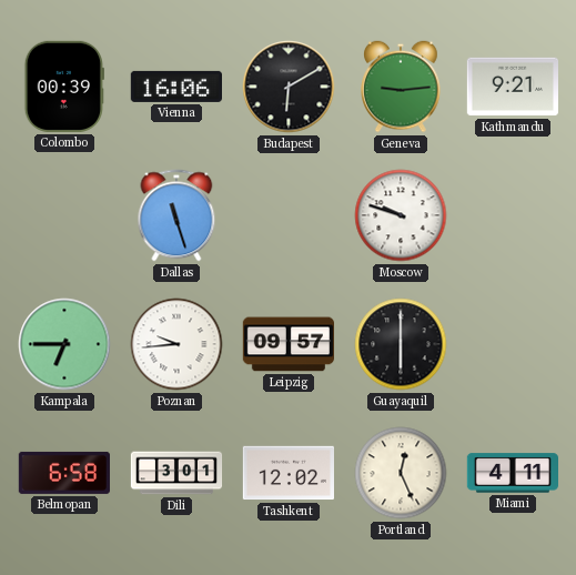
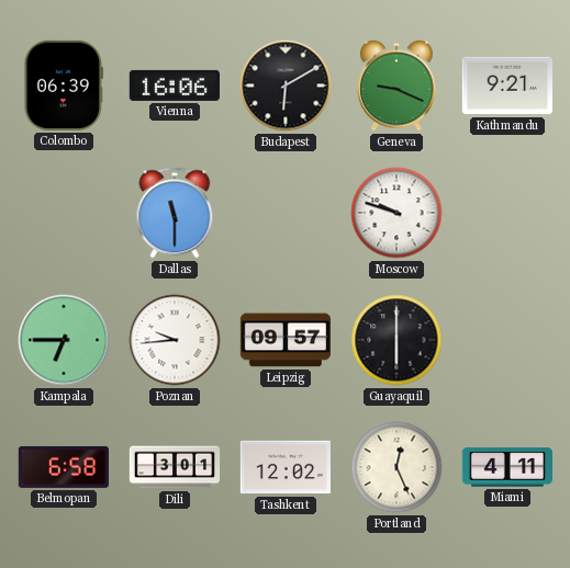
Colombo: 00:39 -> 06:39 (64, 86)
Geneva: 9:14 -> 9:19 (396, 86)
Dallas: 11:27 -> 11:30 (175, 213)
